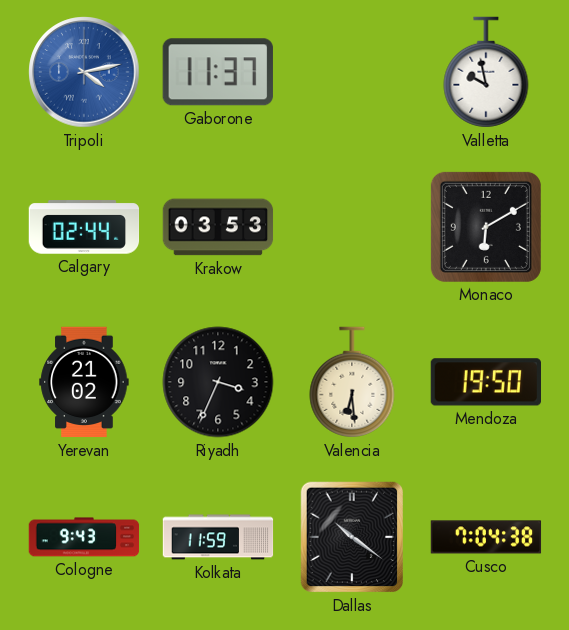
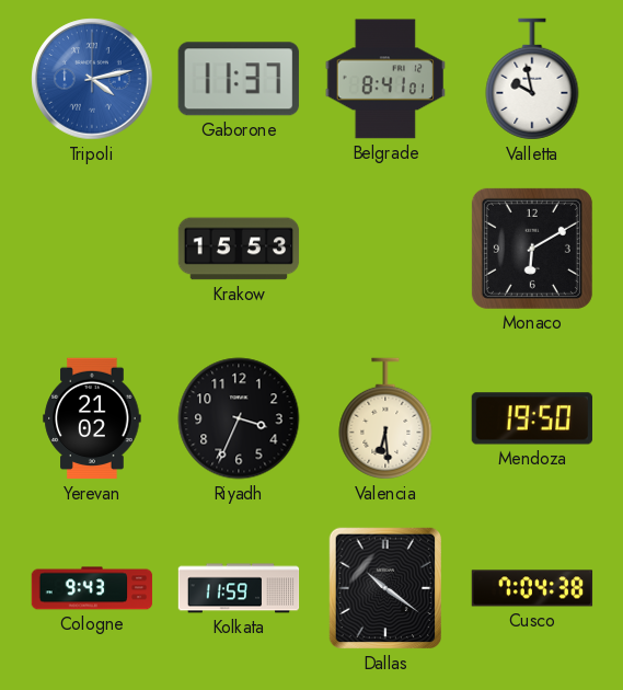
Belgrade: none -> 8:41 (384, 79)
Calgary: 02:44 -> none (84, 227)
Krakow: 03:53 -> 15:53 (239, 249)
